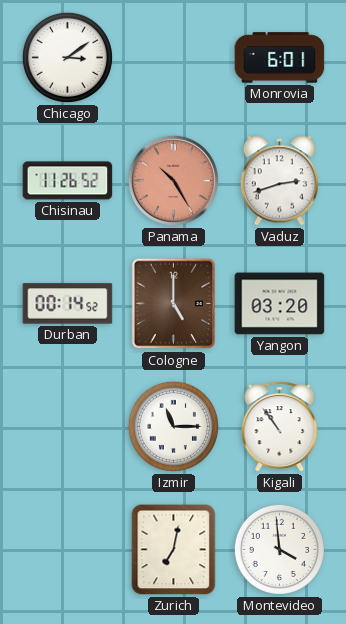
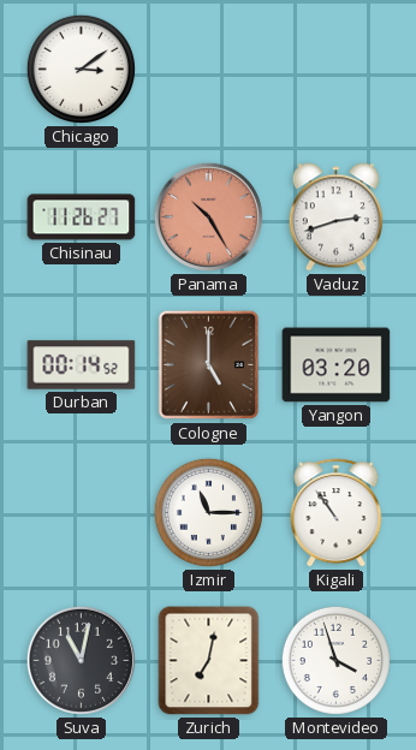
Monrovia: 6:01 -> none (280, 58)
Chisinau: 11:26:52 -> 11:26:27 (82, 218)
Suva: none -> 11:02 (81, 660)
Montevideo: 3:59 -> 3:57 (335, 660)
